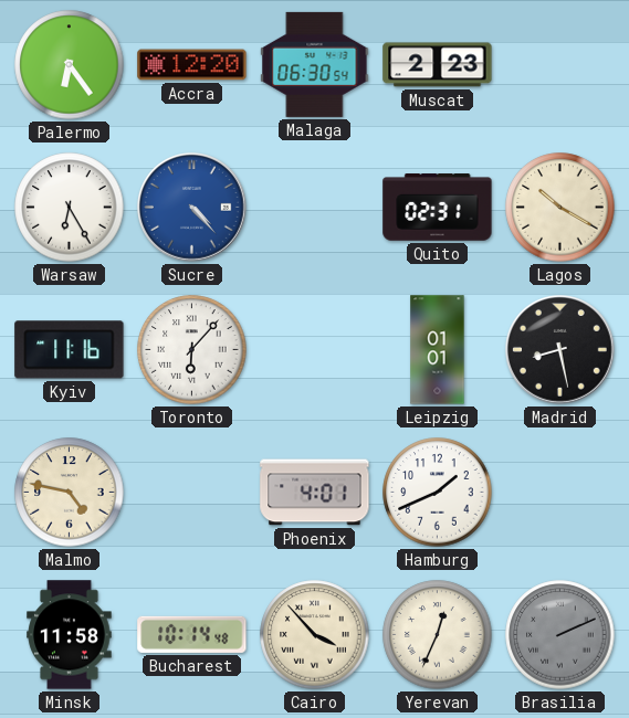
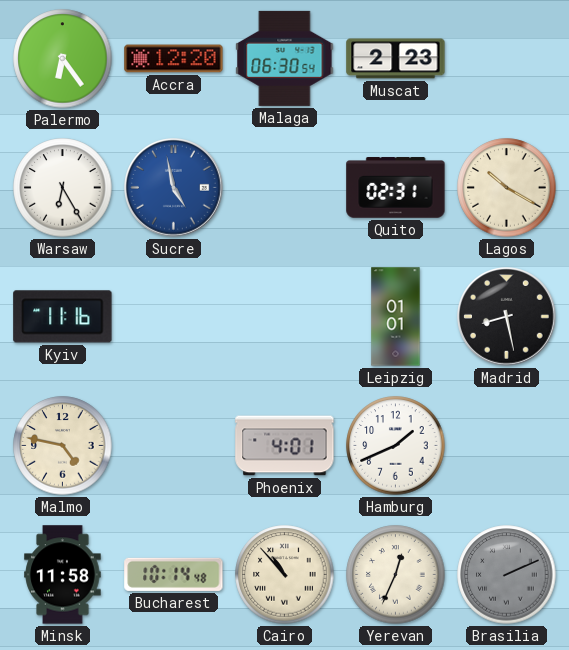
Sucre: 4:23 -> 4:58 (174, 188)
Toronto: 6:07 -> none (192, 350)
Cairo: 3:53 -> 10:53 (285, 575)
